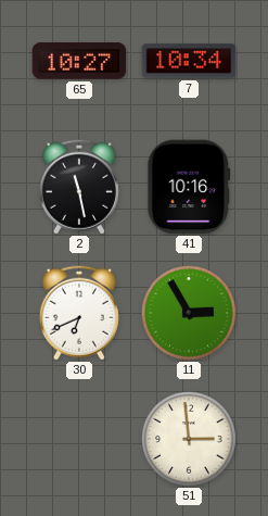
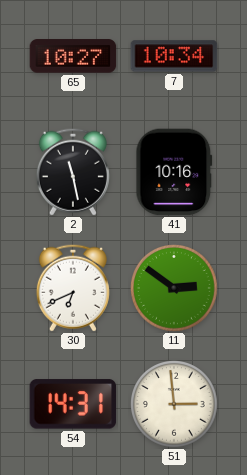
11: 2:55 -> 2:51 (175, 289)
54: none -> 14:31 (73, 404)
